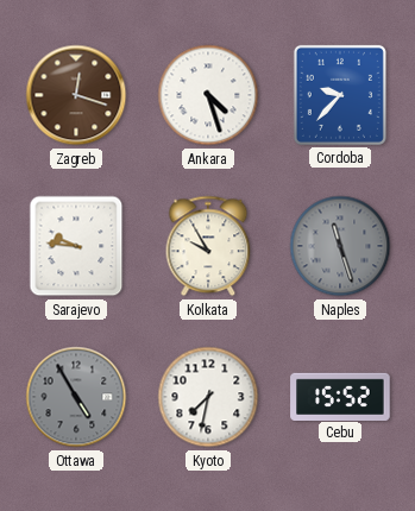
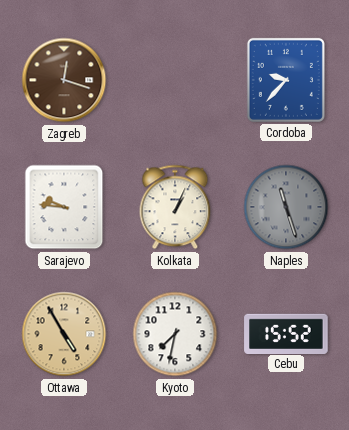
Ankara: 4:27 -> none (208, 95)
Kolkata: 9:55 -> 1:04 (175, 207)
Ottawa dial: grey -> champagne (64, 334)
